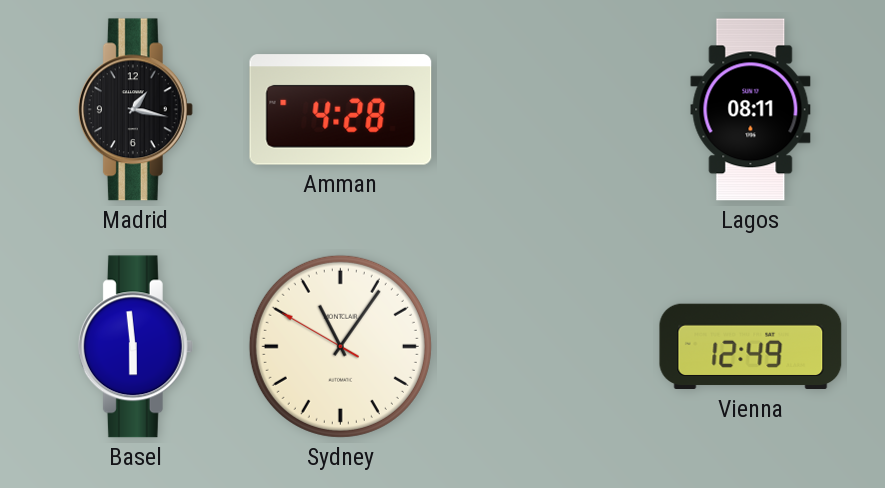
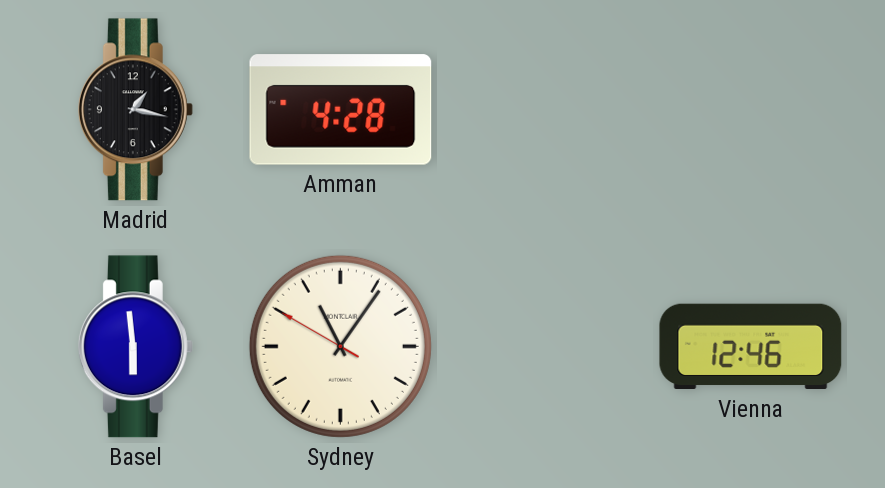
Lagos: 08:11 -> none (751, 110)
Vienna: 12:49 -> 12:46 (751, 347)
